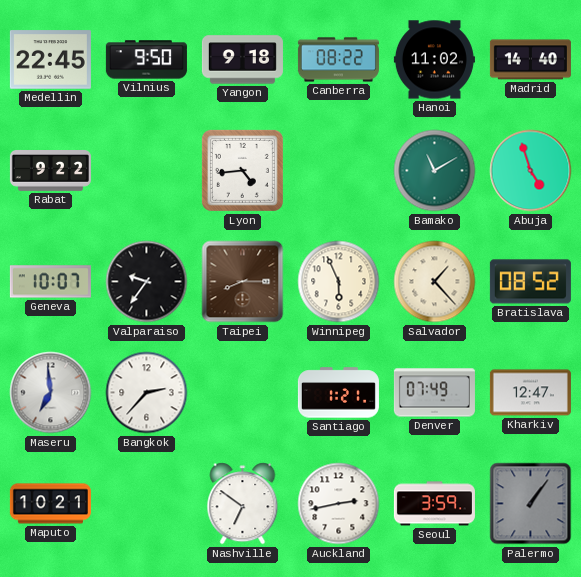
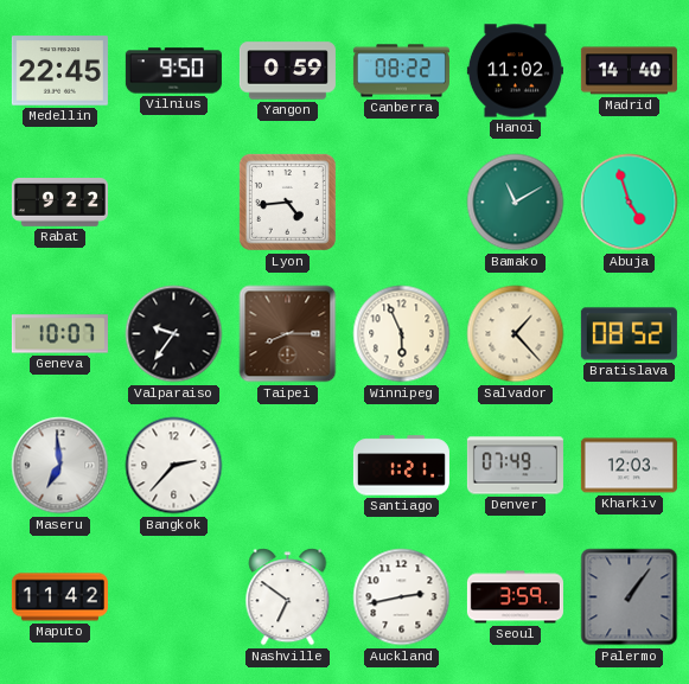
Yangon: 9:18 -> 0:59 (287, 71)
Kharkiv: 12:47 -> 12:03 (629, 466)
Maputo: 10:21 -> 11:42 (59, 597)
